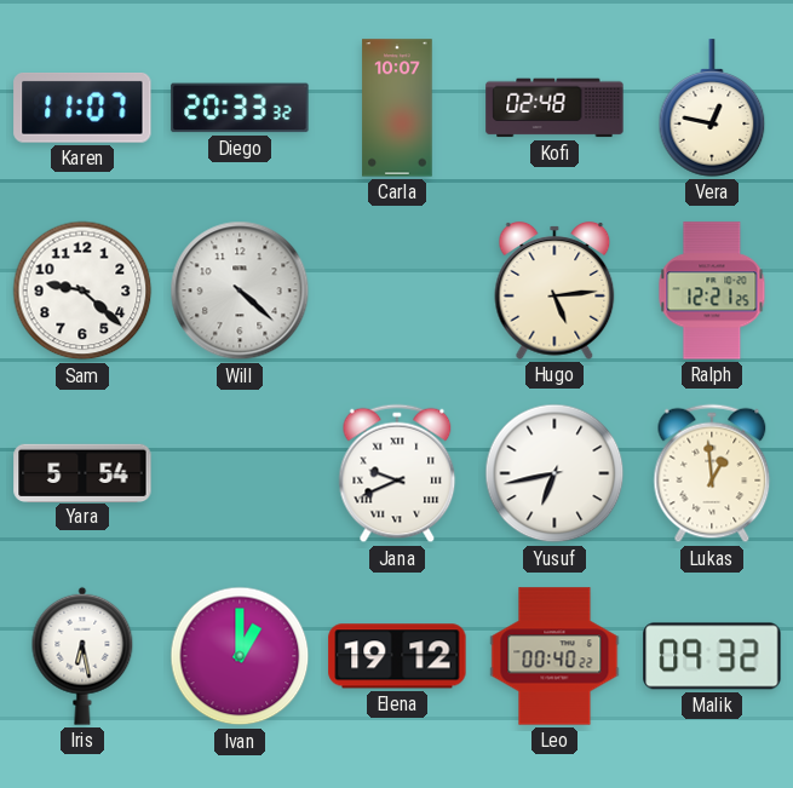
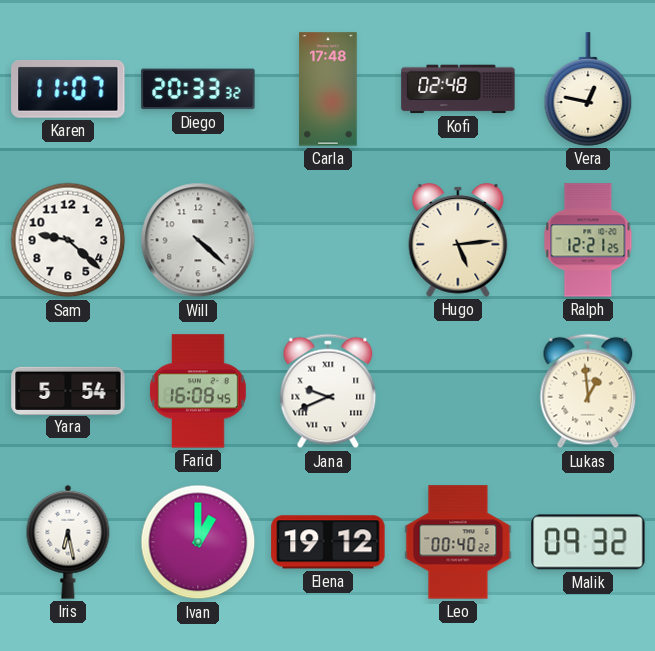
Carla: 10:07 -> 17:48 (328, 89)
Farid: none -> 16:08 (198, 391)
Yusuf: 6:43 -> none (554, 473)
